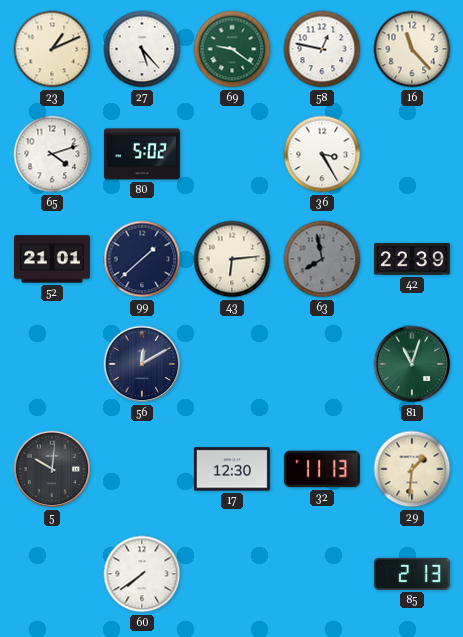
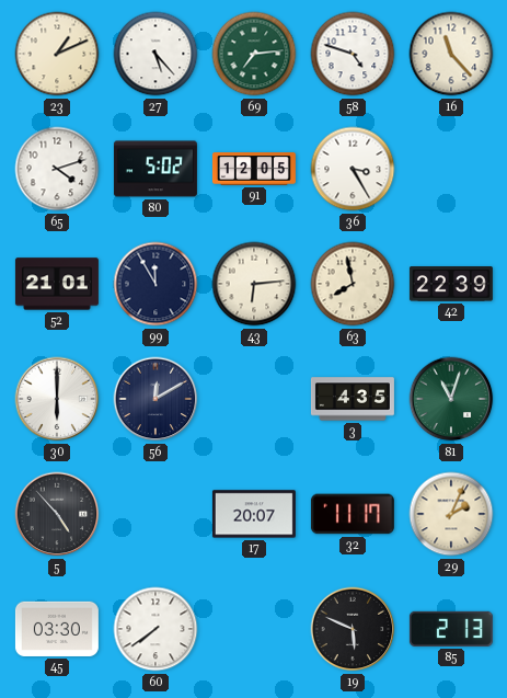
69: 9:21 -> 7:14 (254, 54)
58: 12:47 -> 4:48 (353, 54)
91: none -> 12:05 (254, 170)
99: 1:38 -> 11:55 (155, 284)
63 dial: grey -> cream (353, 284)
30: none -> 6:00 (57, 399)
3: none -> 4:35 (353, 399)
5: 10:01 -> 4:53 (57, 514)
17: 12:30 -> 20:07 (254, 514)
32: 11:13 -> 11:17 (353, 514)
29: 1:31 -> 2:04 (451, 514)
45: none -> 03:30 (57, 629)
19: none -> 5:49 (353, 629)
